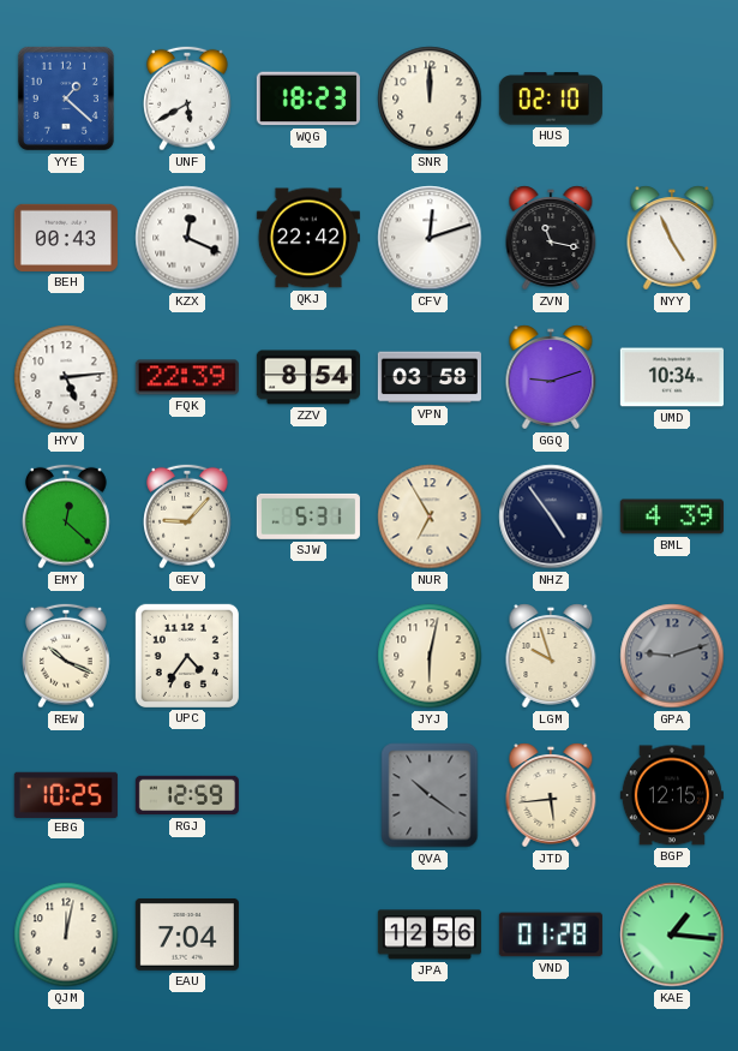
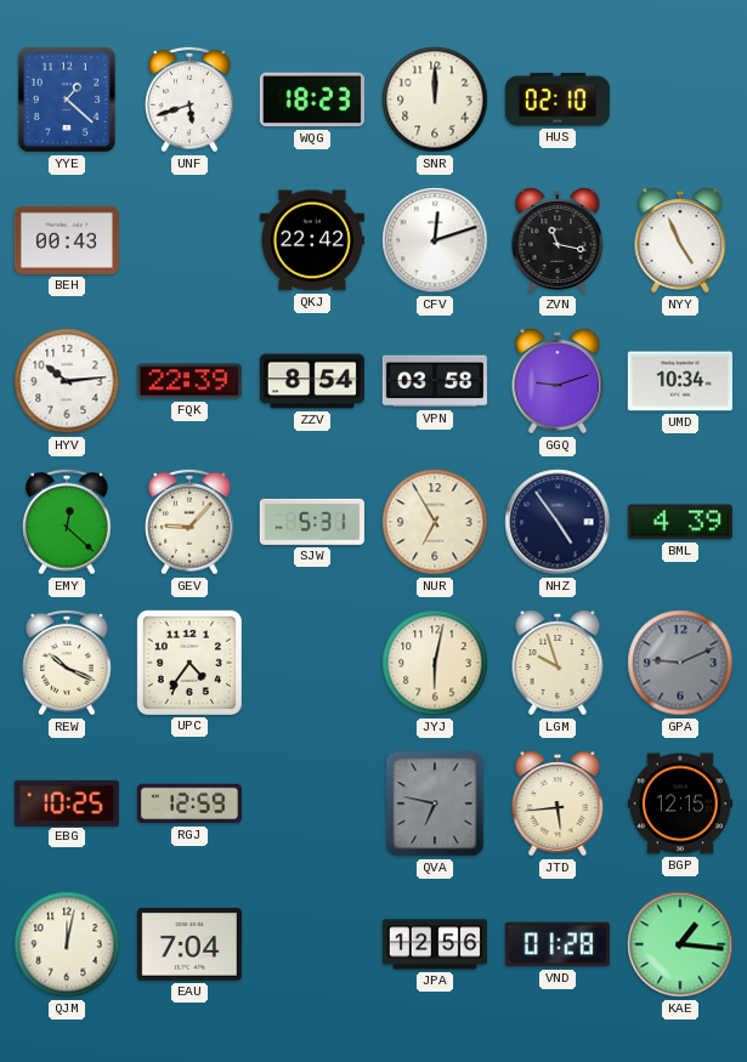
UNF: 5:40 -> 5:42 (191, 100)
KZX: 12:19 -> none (187, 238)
HYV: 5:14 -> 10:14 (67, 381)
GPA: 9:12 -> 9:11 (680, 663)
QVA: 10:21 -> 6:47 (435, 803)
